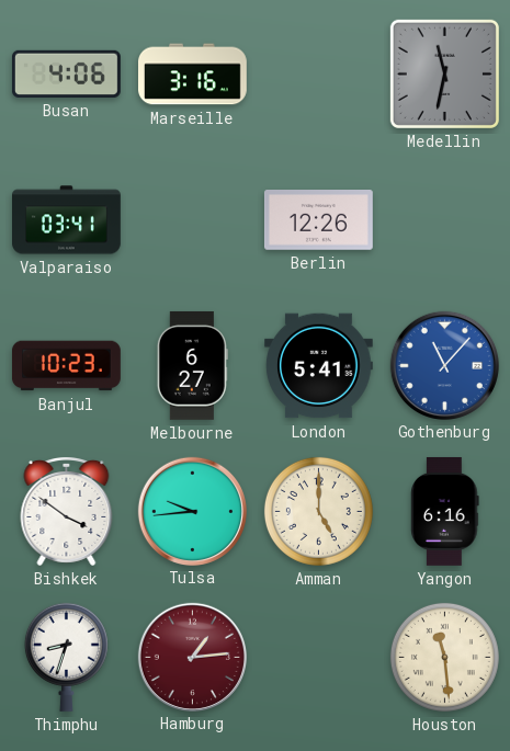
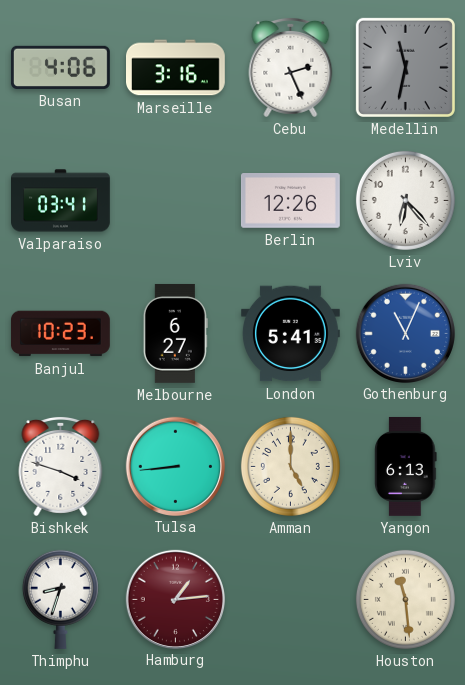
Cebu: none -> 2:26 (291, 67)
Lviv: none -> 6:23 (405, 200)
Gothenburg: 11:07 -> 11:04 (405, 333)
Bishkek: 3:51 -> 3:48 (61, 466)
Tulsa: 9:44 -> 8:44 (175, 466)
Yangon: 6:16 -> 6:13 (406, 466)
